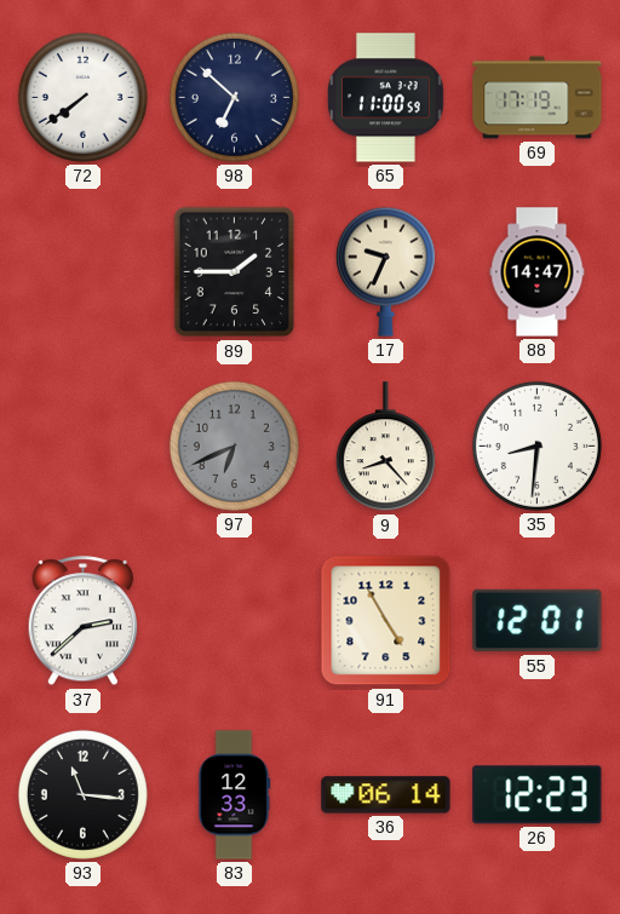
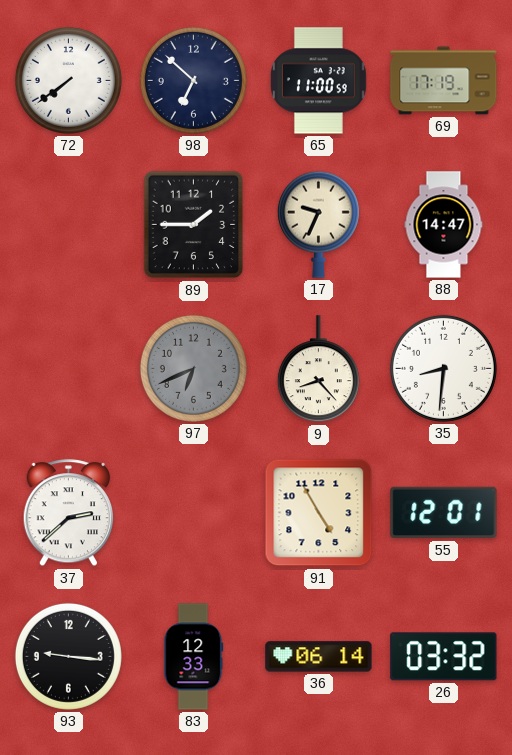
93: 11:16 -> 9:16 (68, 656)
26: 12:23 -> 03:32 (444, 657)
